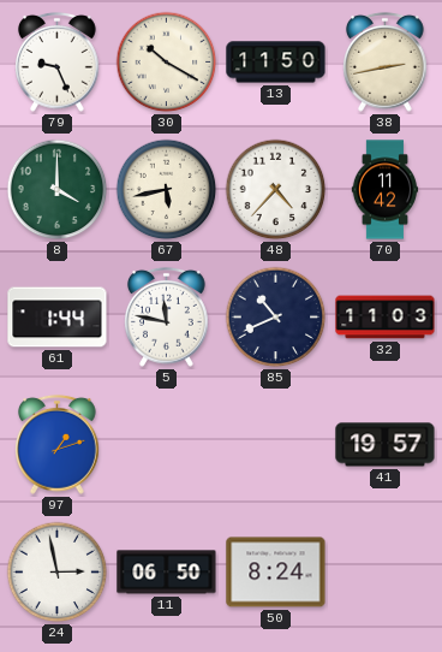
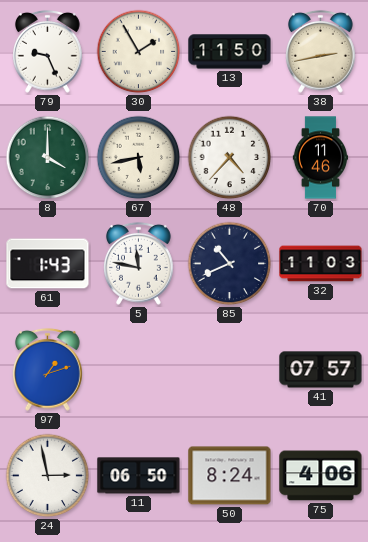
30: 10:20 -> 1:55 (139, 52)
70: 11:42 -> 11:46 (321, 158)
61: 1:44 -> 1:43 (48, 264)
41: 19:57 -> 07:57 (321, 370)
75: none -> 4:06 (321, 476)
